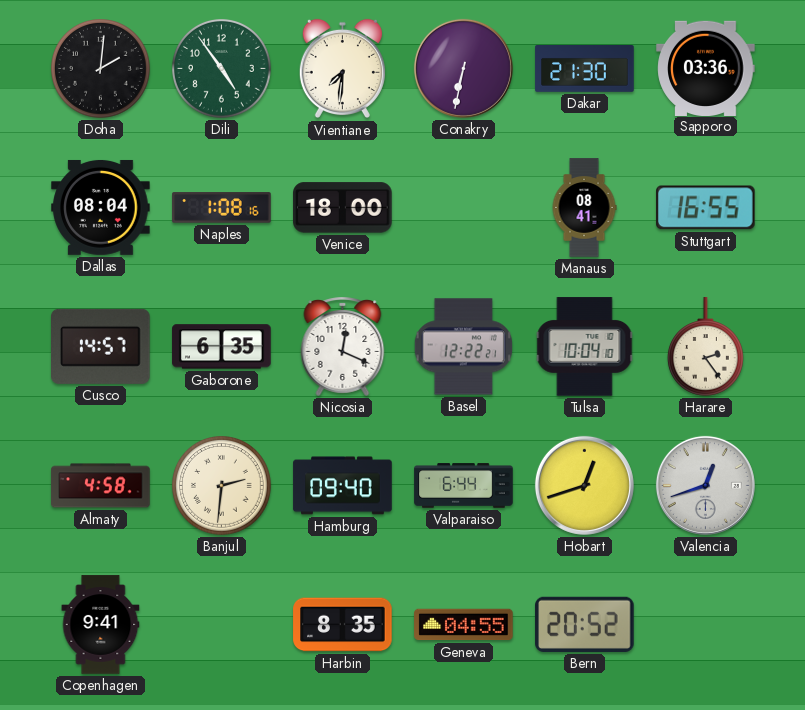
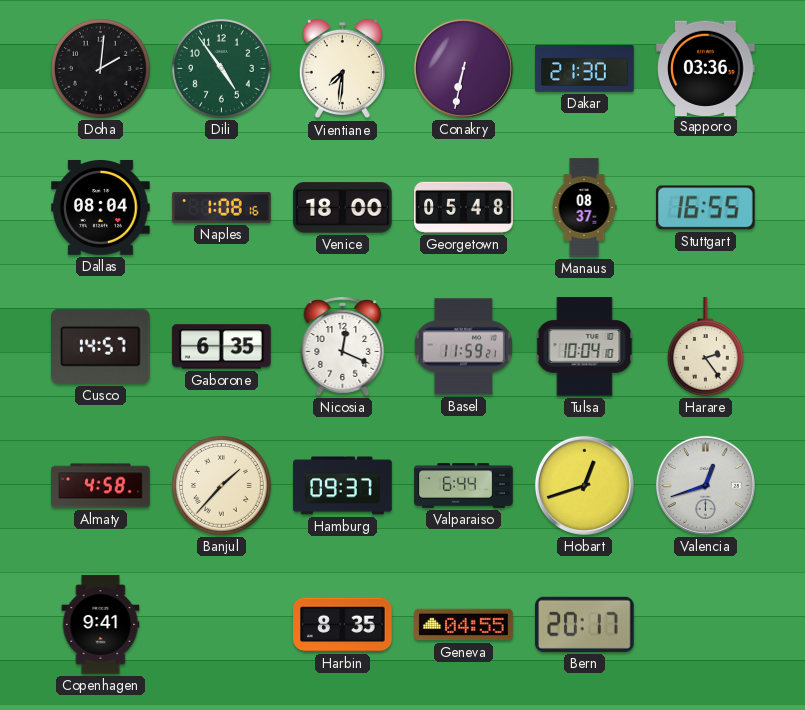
Georgetown: none -> 05:48 (464, 207)
Manaus: 08:41 -> 08:37 (584, 208)
Basel: 12:22 -> 11:59 (463, 347)
Banjul: 2:31 -> 1:37 (222, 486)
Hamburg: 09:40 -> 09:37 (343, 486)
Bern: 20:52 -> 20:17 (585, 624)
